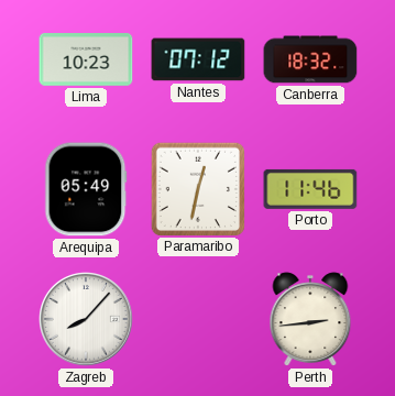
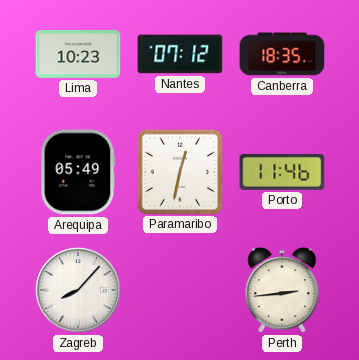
Canberra: 18:32 -> 18:35 (282, 54)
